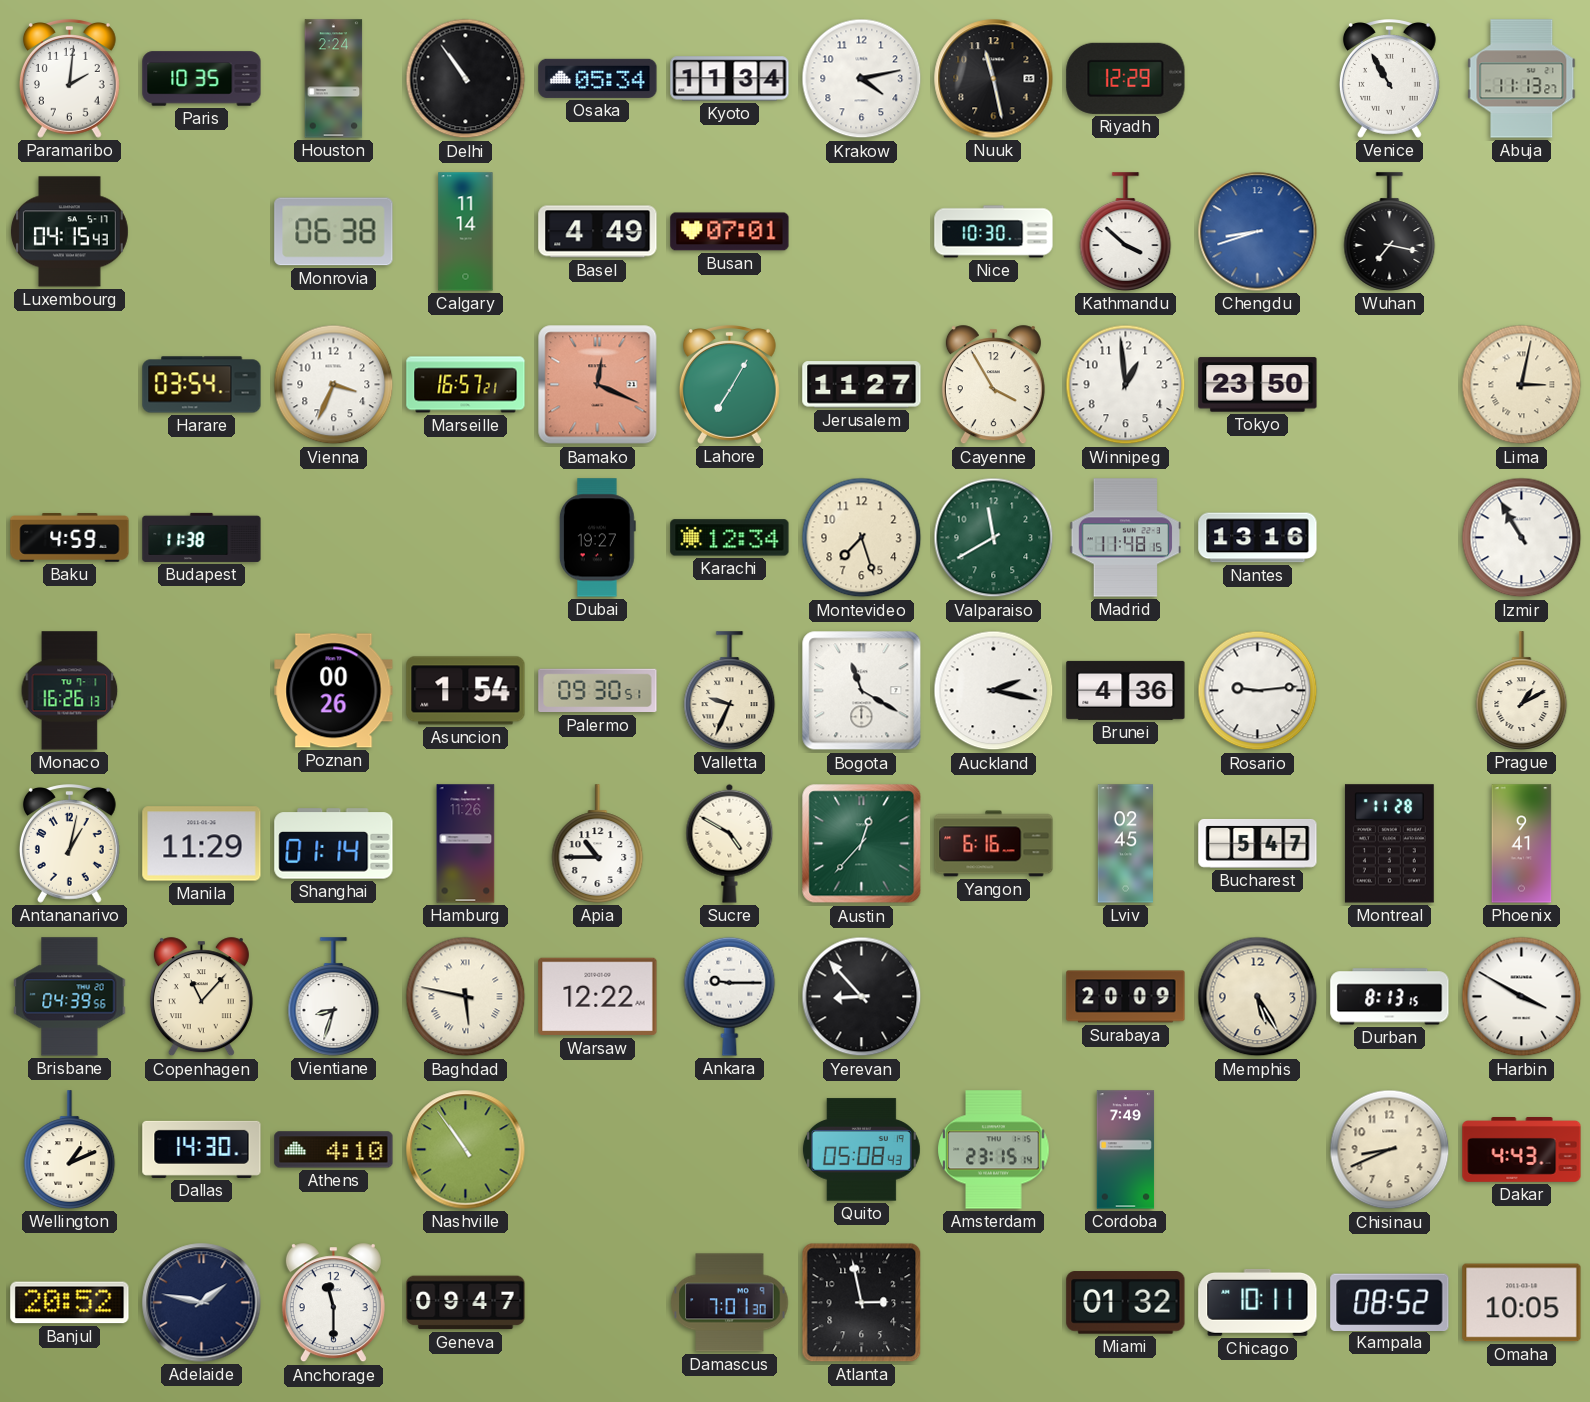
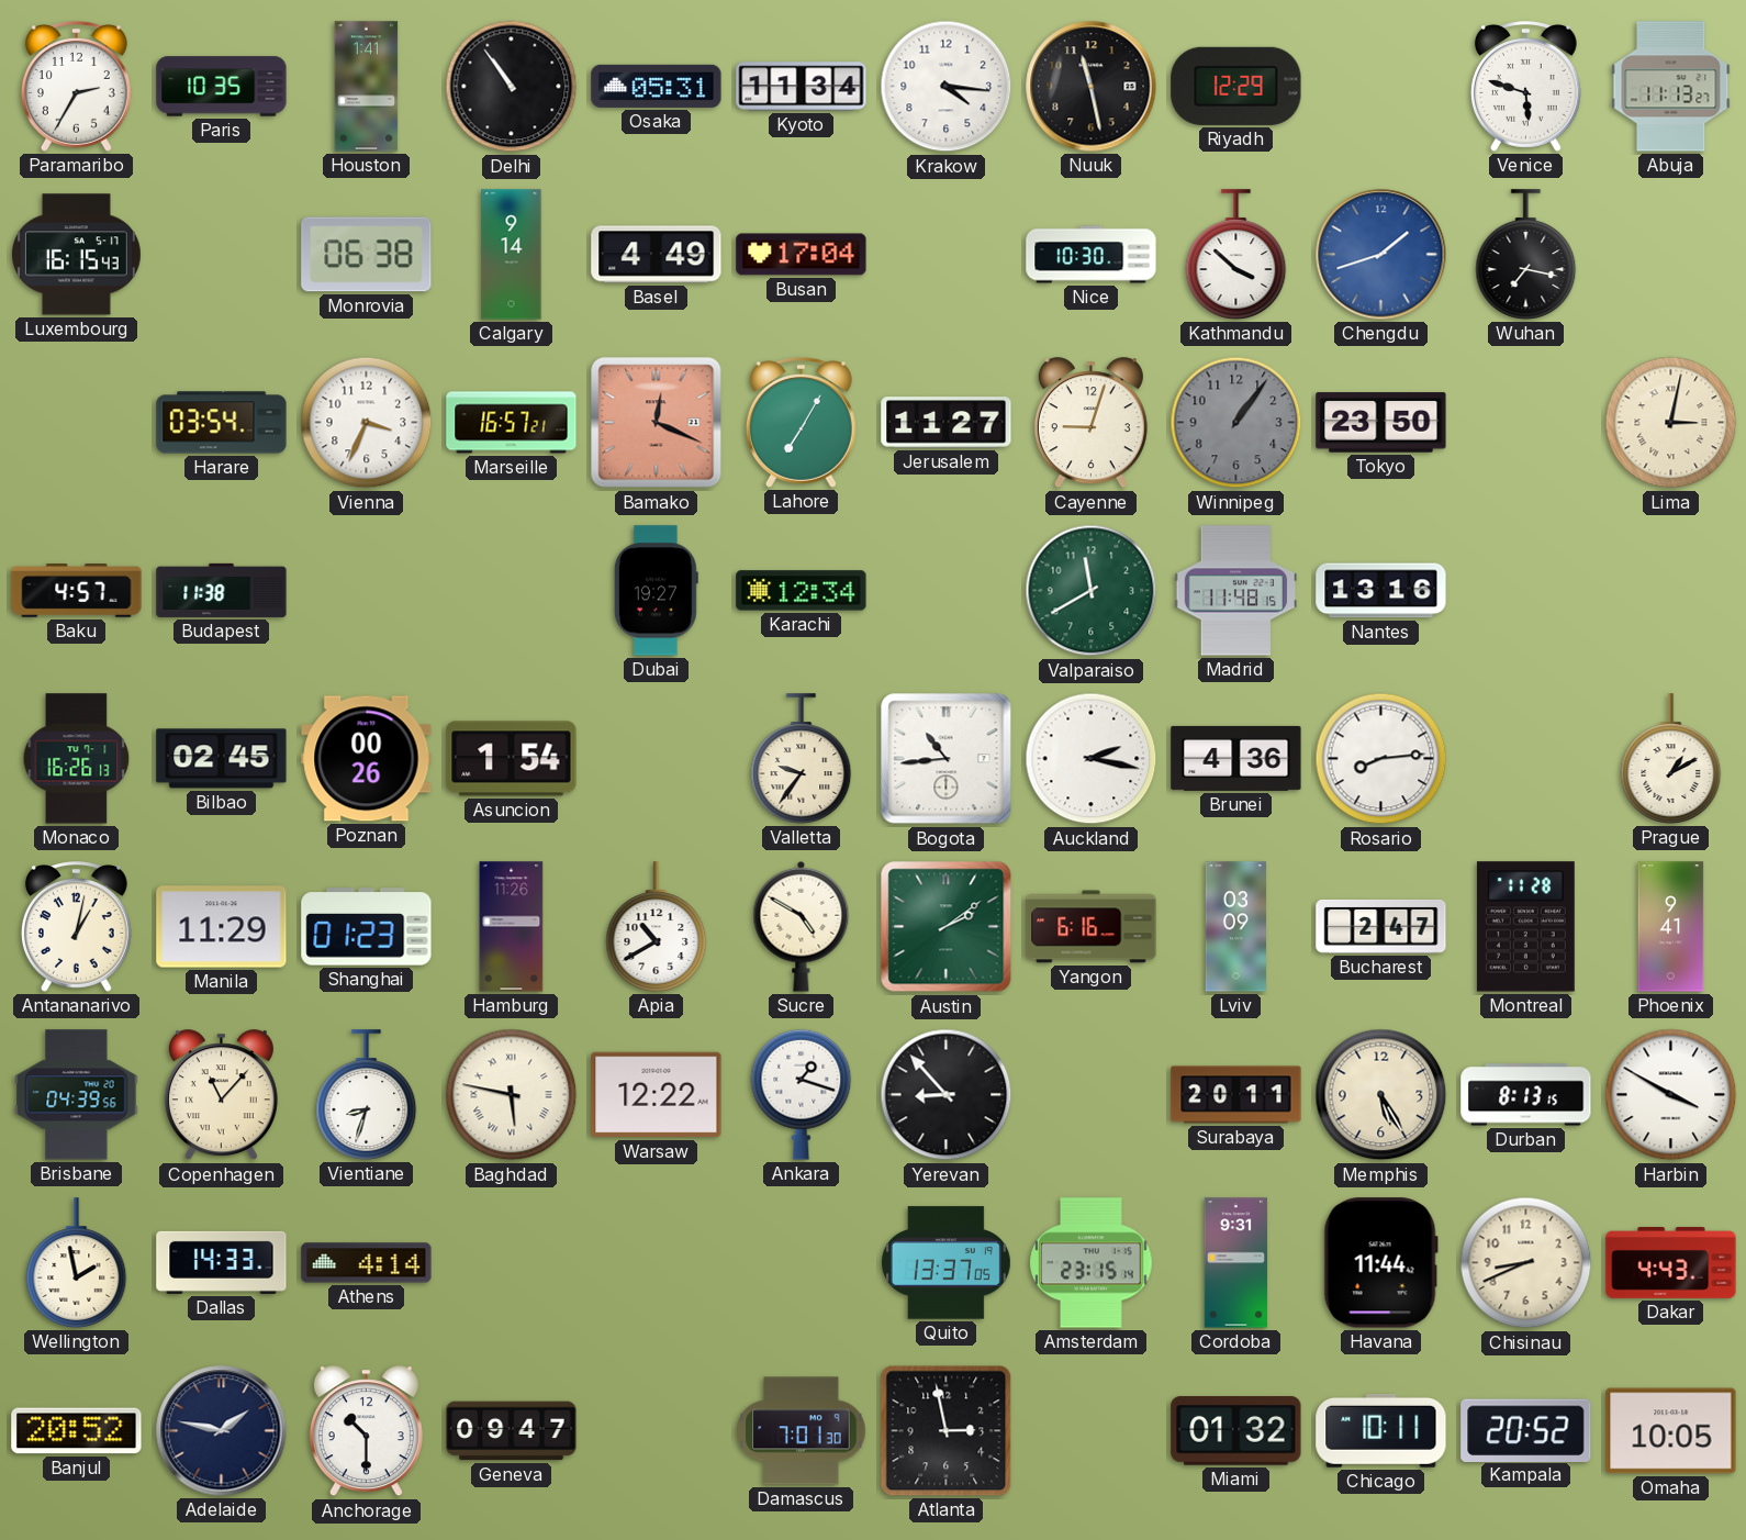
Paramaribo: 2:01 -> 2:35 (76, 87)
Houston: 2:24 -> 1:41 (367, 87)
Osaka: 05:34 -> 05:31 (657, 86)
Krakow: 4:13 -> 4:16 (947, 87)
Venice: 10:55 -> 5:48 (1525, 87)
Luxembourg: 04:15 -> 16:15 (76, 255)
Calgary: 11:14 -> 9:14 (512, 255)
Busan: 07:01 -> 17:04 (802, 255)
Chengdu: 8:42 -> 1:42 (1381, 255)
Cayenne: 3:55 -> 9:03 (1090, 423)
Winnipeg: 12:59 -> 1:06 (1236, 423)
Winnipeg dial: white -> grey (1236, 423)
Baku: 4:59 -> 4:57 (77, 591)
Montevideo: 7:27 -> none (862, 538)
Izmir: 10:55 -> none (1522, 538)
Bilbao: none -> 02:45 (222, 759)
Palermo: 09:30 -> none (598, 691)
Valletta: 9:34 -> 9:36 (802, 759)
Bogota: 11:20 -> 10:44 (947, 759)
Rosario: 9:14 -> 8:14 (1381, 759)
Shanghai: 01:14 -> 01:23 (367, 927)
Apia: 10:45 -> 10:40 (657, 927)
Austin: 12:37 -> 2:09 (947, 927)
Lviv: 02:45 -> 03:09 (1235, 927)
Bucharest: 5:47 -> 2:47 (1381, 927)
Ankara: 9:15 -> 1:18 (802, 1094)
Surabaya: 20:09 -> 20:11 (1236, 1095)
Wellington: 1:11 -> 1:58 (77, 1263)
Dallas: 14:30 -> 14:33 (222, 1262)
Athens: 4:10 -> 4:14 (367, 1263)
Nashville: 10:54 -> none (466, 1150)
Quito: 05:08 -> 13:37 (945, 1263)
Cordoba: 7:49 -> 9:31 (1236, 1263)
Havana: none -> 11:44 (1380, 1263)
Anchorage: 11:30 -> 10:30 (366, 1431)
Kampala: 08:52 -> 20:52 (1526, 1430)
